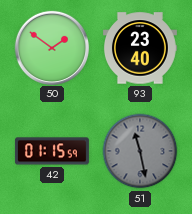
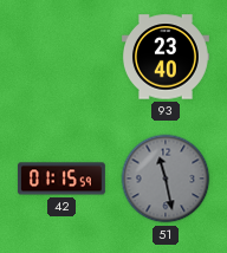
50: 1:51 -> none (51, 47)
